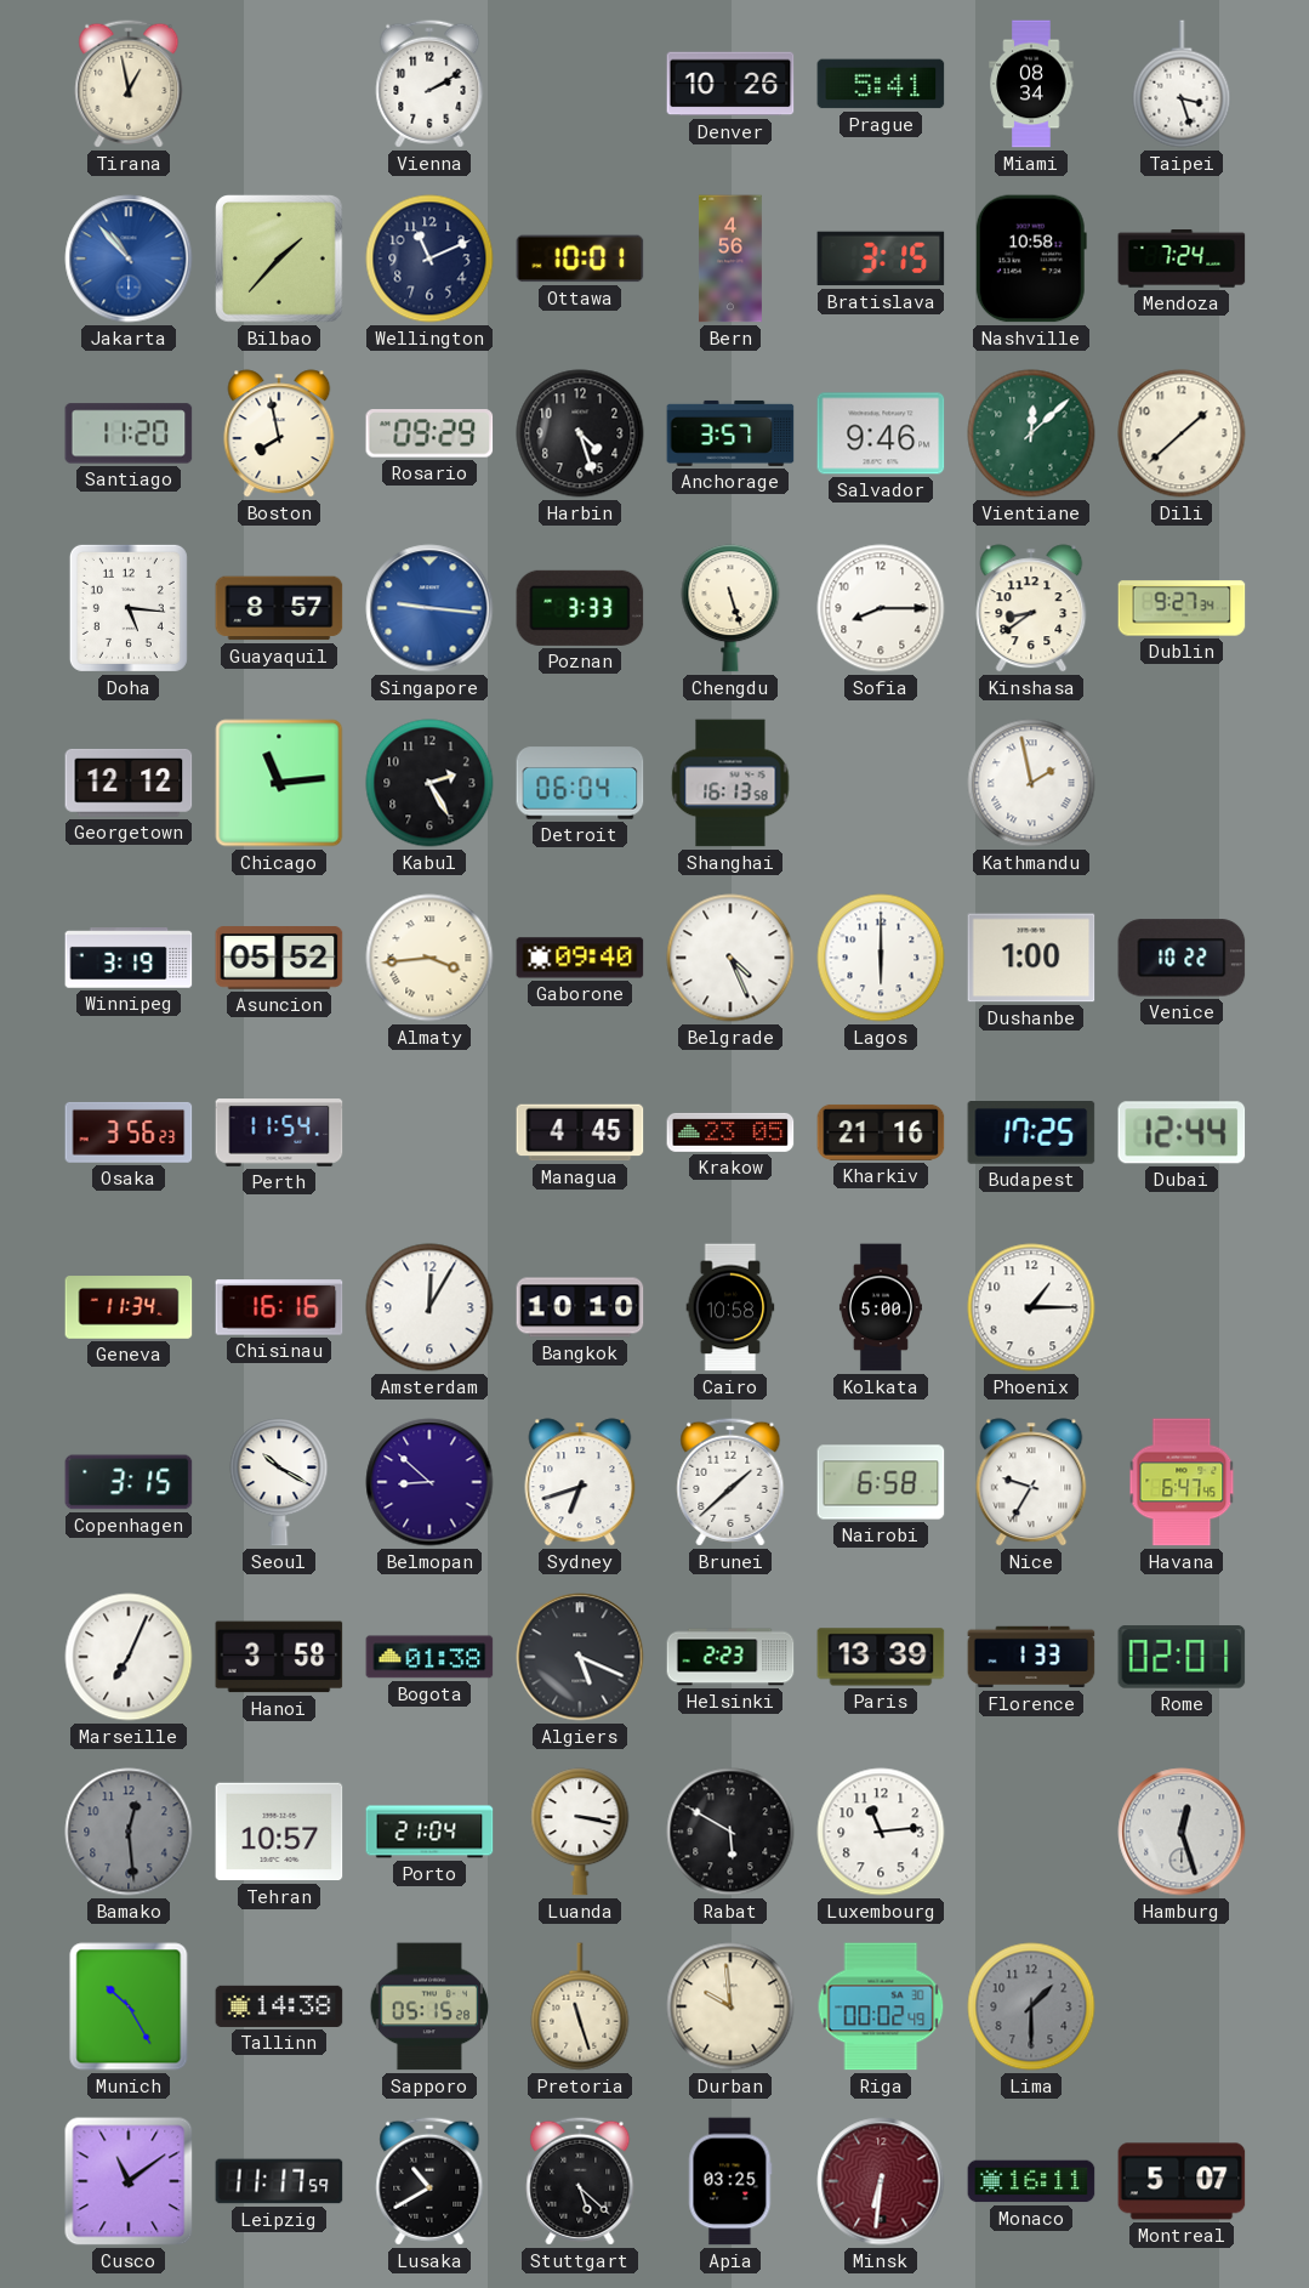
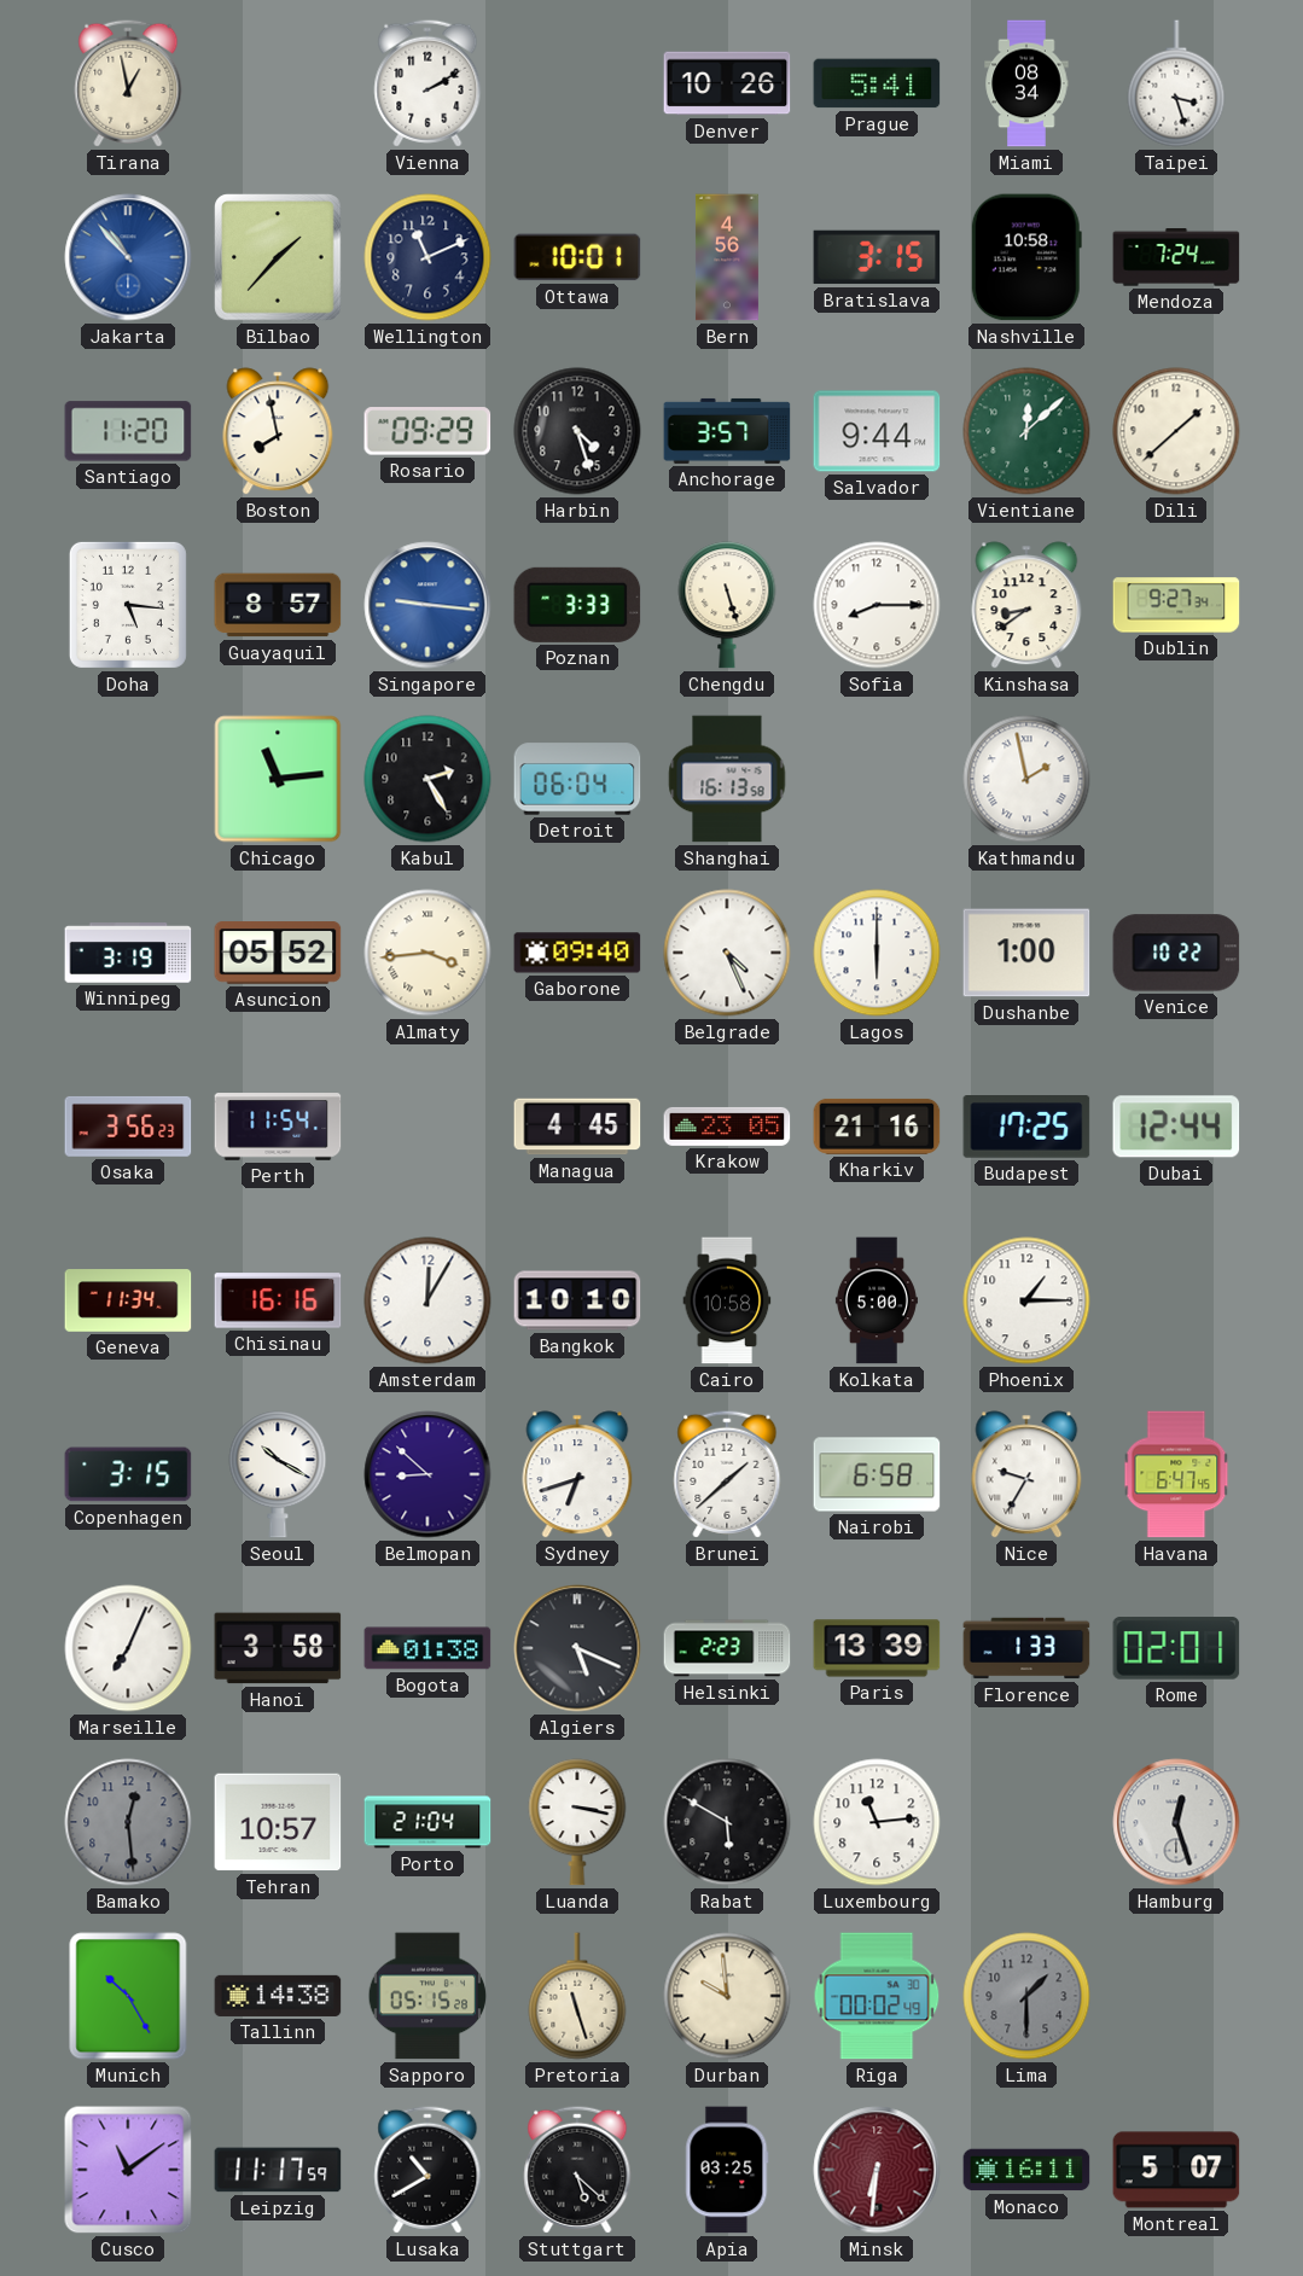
Salvador: 9:46 -> 9:44 (877, 431)
Georgetown: 12:12 -> none (129, 783)
